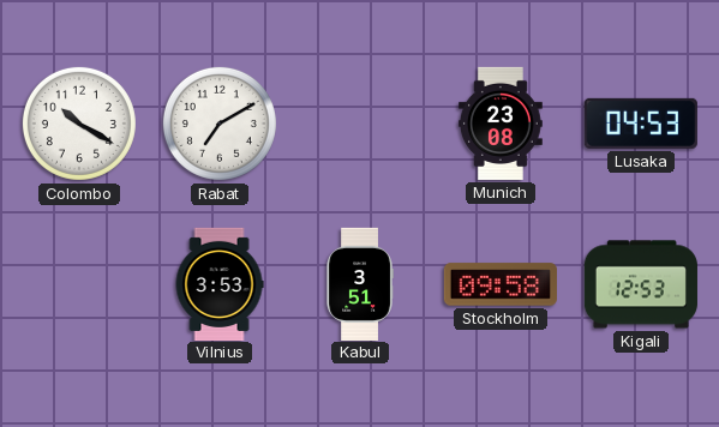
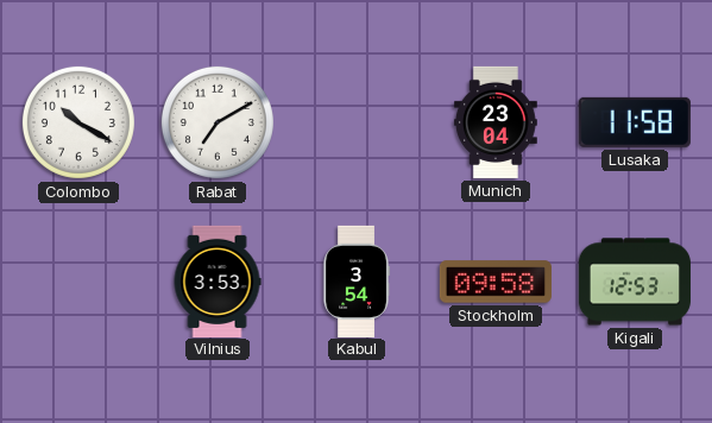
Munich: 23:08 -> 23:04 (496, 122)
Lusaka: 04:53 -> 11:58 (635, 122)
Kabul: 3:51 -> 3:54 (357, 280)
